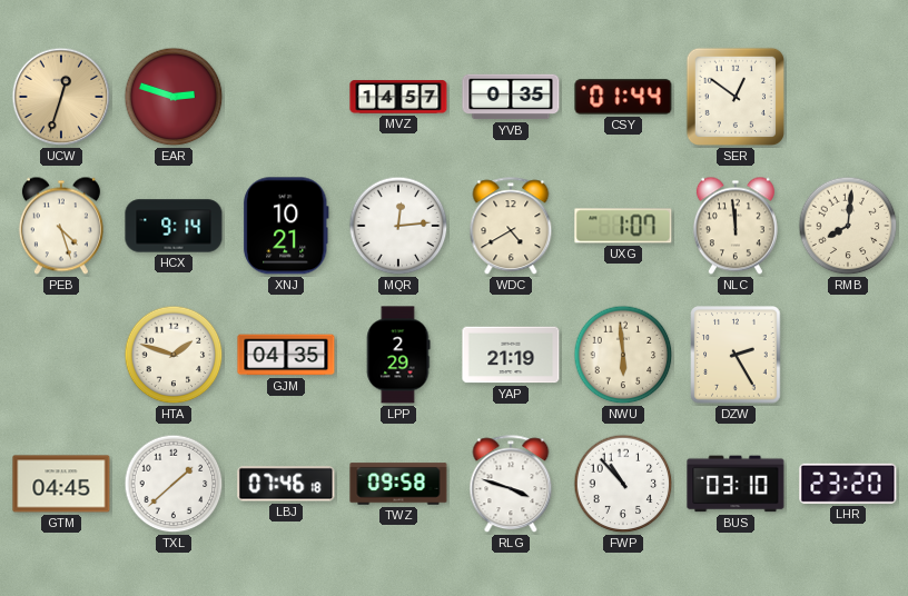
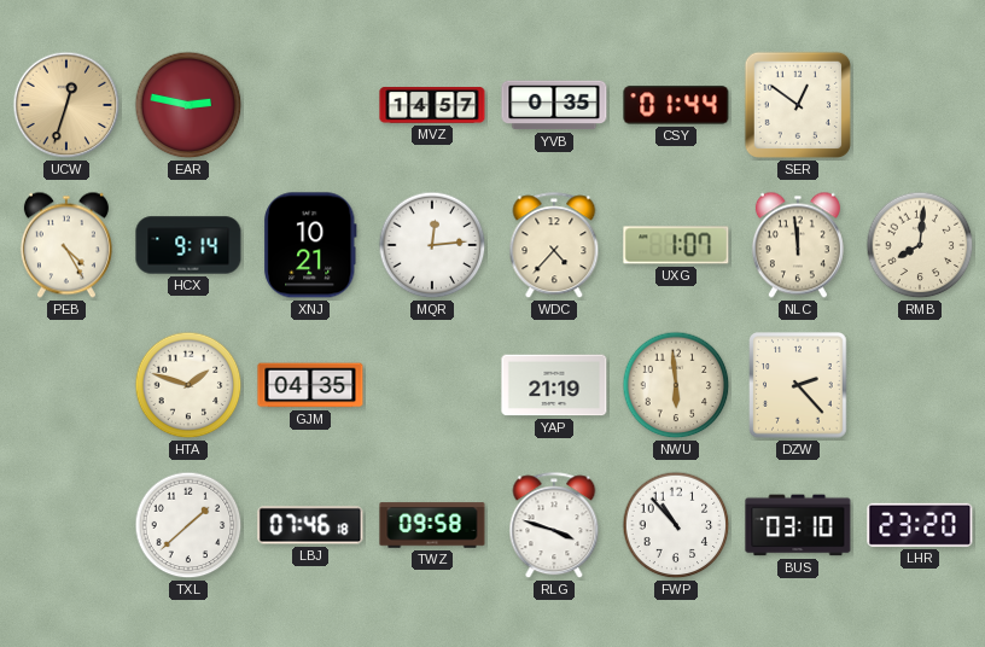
EAR: 2:48 -> 2:47 (188, 105)
PEB: 4:27 -> 4:25 (66, 245)
WDC: 4:40 -> 4:37 (554, 246)
LPP: 2:29 -> none (398, 355)
DZW: 2:25 -> 2:23 (798, 385)
GTM: 04:45 -> none (61, 484)
